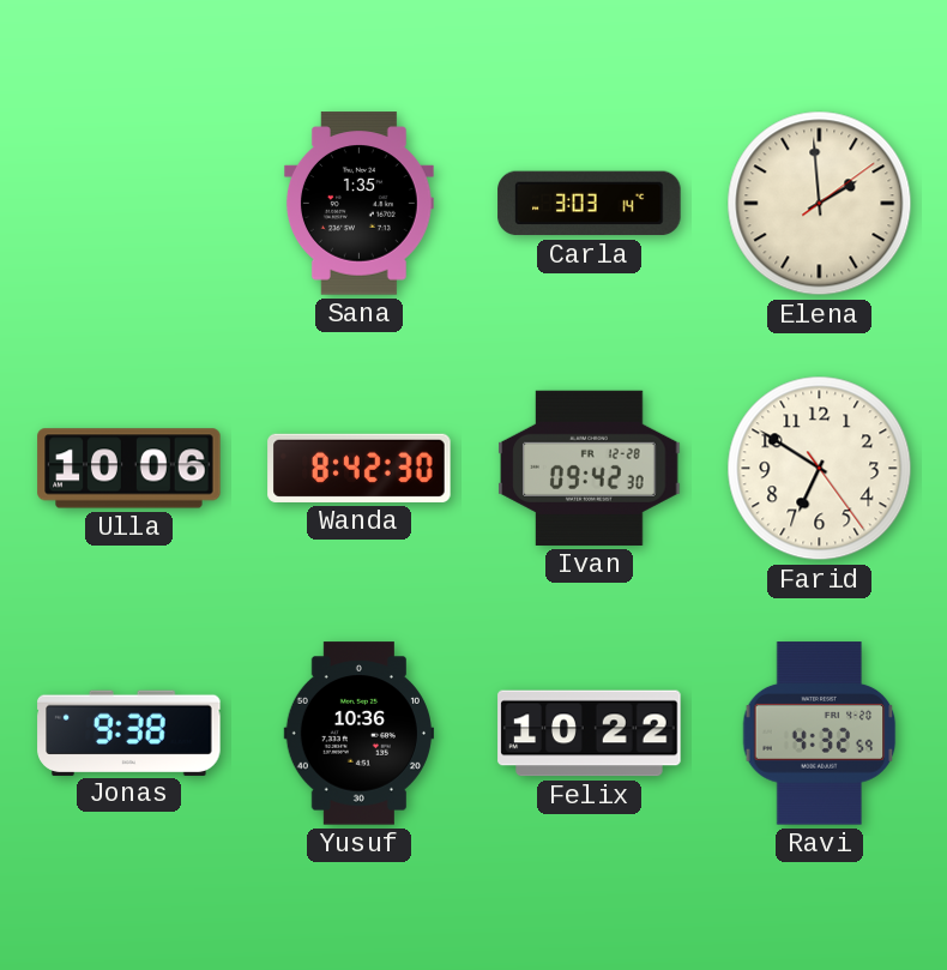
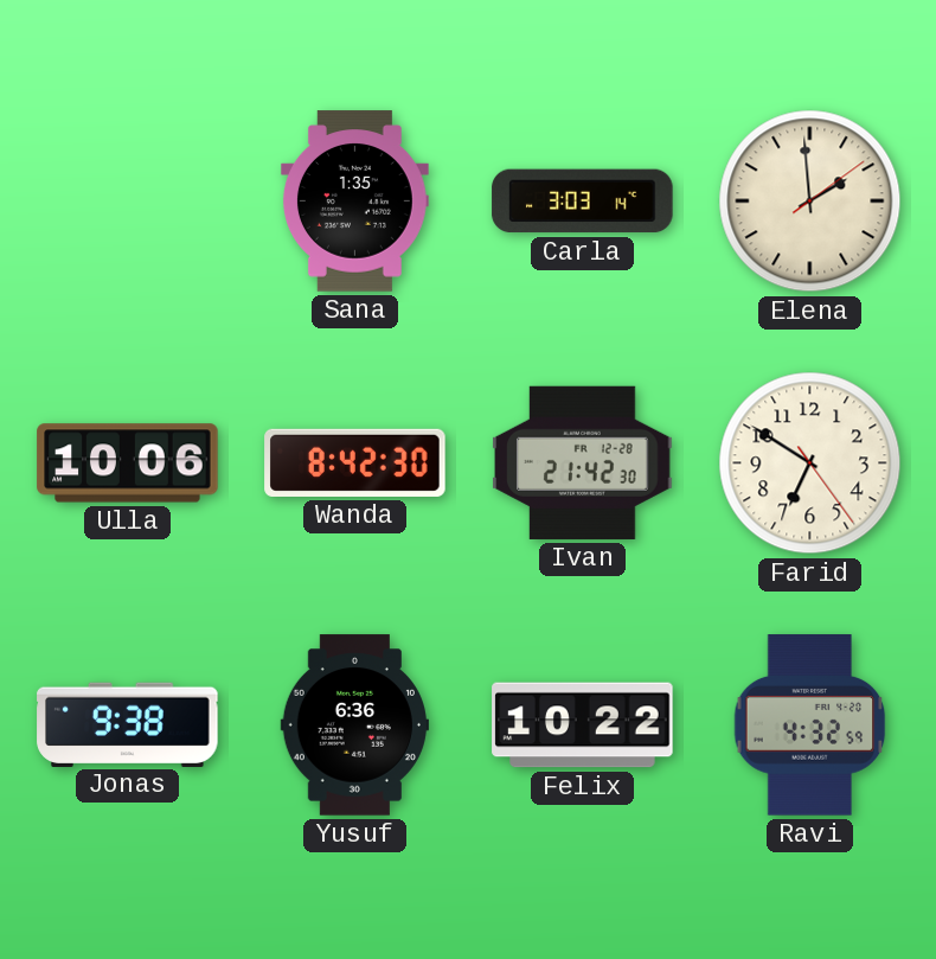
Ivan: 09:42 -> 21:42 (583, 462)
Yusuf: 10:36 -> 6:36 (354, 725)
